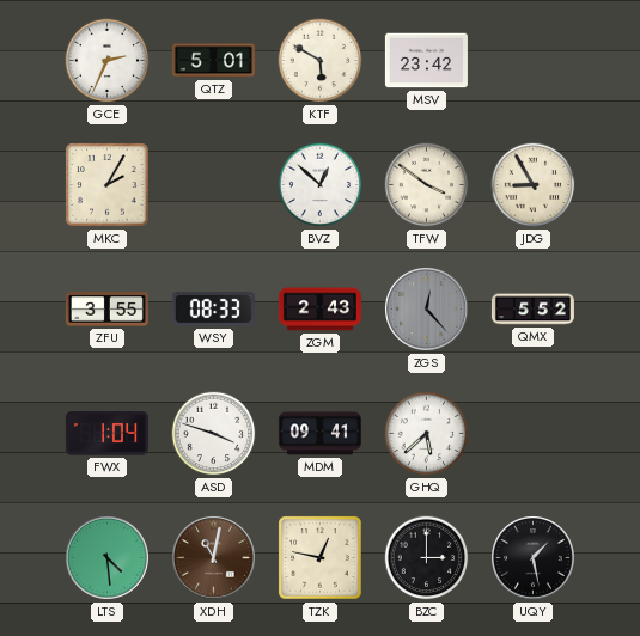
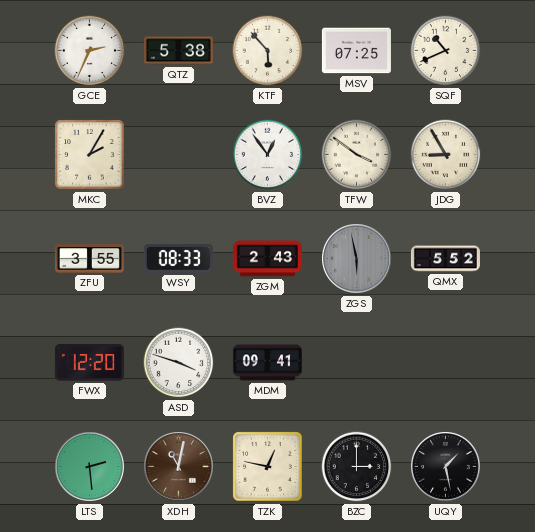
QTZ: 5:01 -> 5:38 (178, 51)
KTF: 5:50 -> 5:53 (268, 51)
MSV: 23:42 -> 07:25 (356, 51)
SQF: none -> 10:41 (446, 51)
BVZ: 12:52 -> 12:54 (268, 155)
ZGS: 12:23 -> 5:58 (357, 259)
FWX: 1:04 -> 12:20 (89, 363)
GHQ: 5:38 -> none (427, 434)
LTS: 4:29 -> 2:29 (90, 467)
